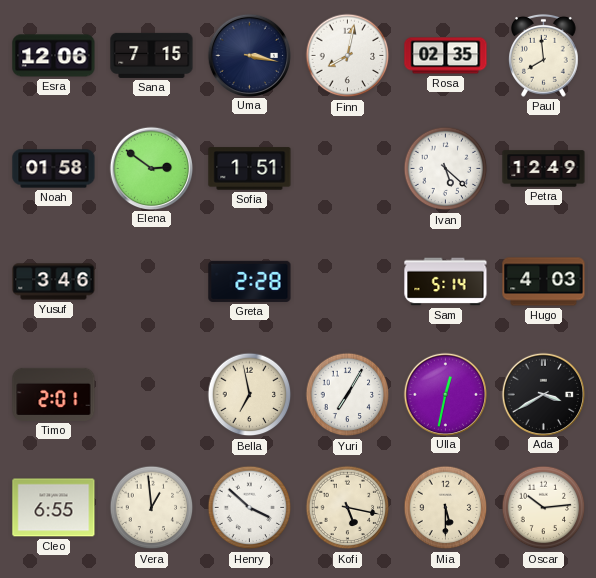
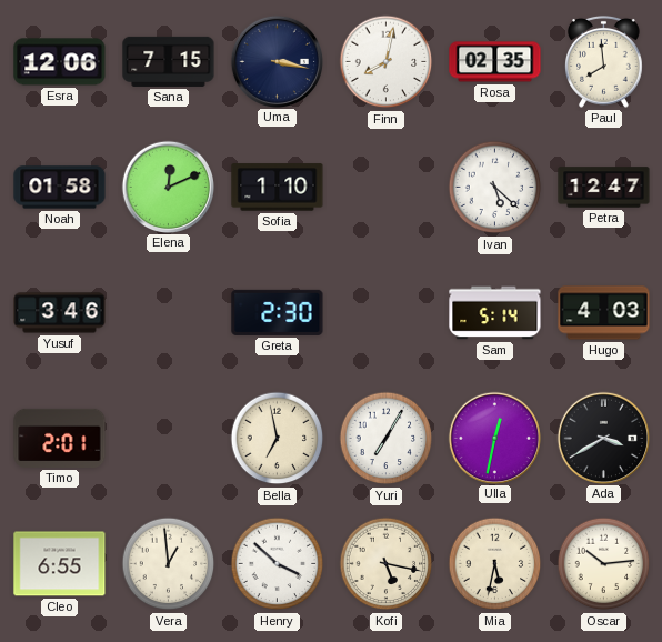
Elena: 2:51 -> 12:11 (168, 187)
Sofia: 1:51 -> 1:10 (278, 188)
Petra: 12:49 -> 12:47 (604, 188)
Greta: 2:28 -> 2:30 (278, 312)
Mia: 5:30 -> 5:32 (495, 564)
